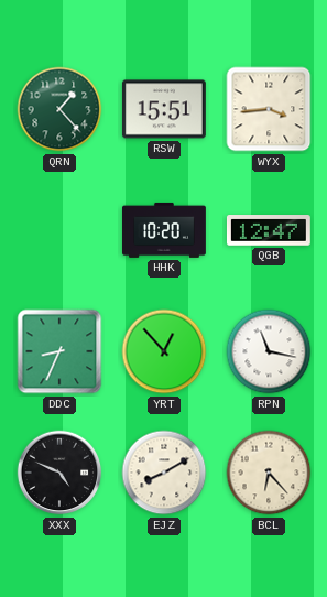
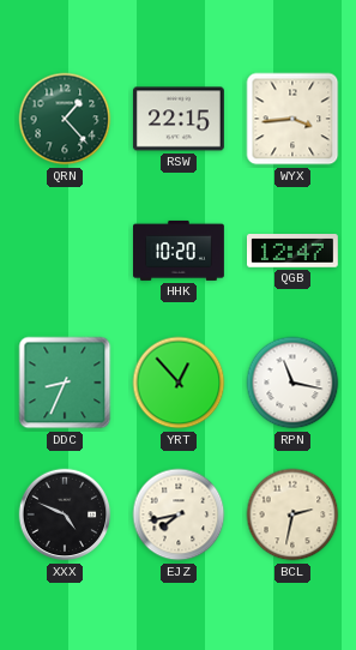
RSW: 15:51 -> 22:15 (179, 119)
EJZ: 8:10 -> 7:43 (179, 514)
BCL: 6:23 -> 2:32 (292, 514)
